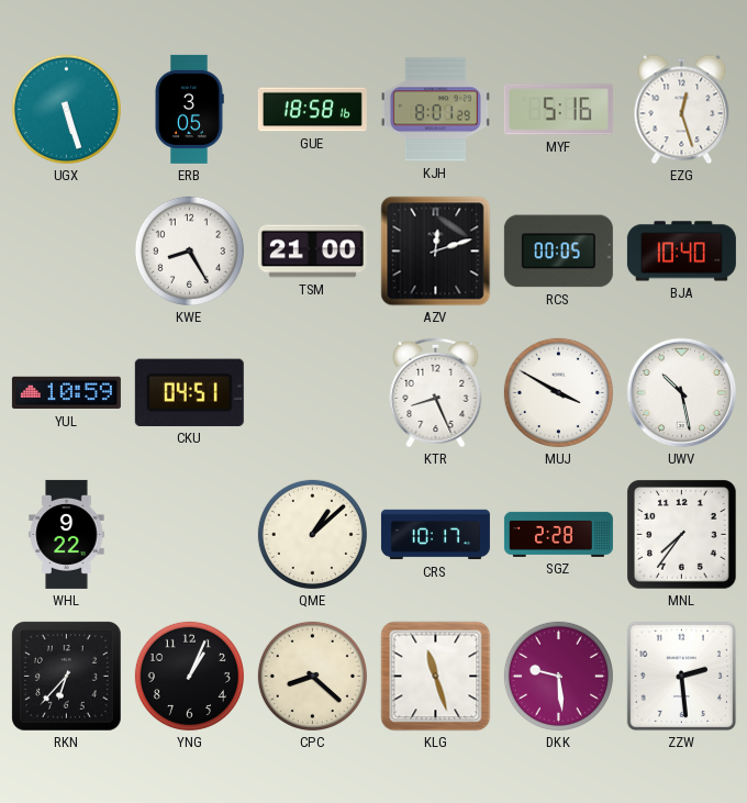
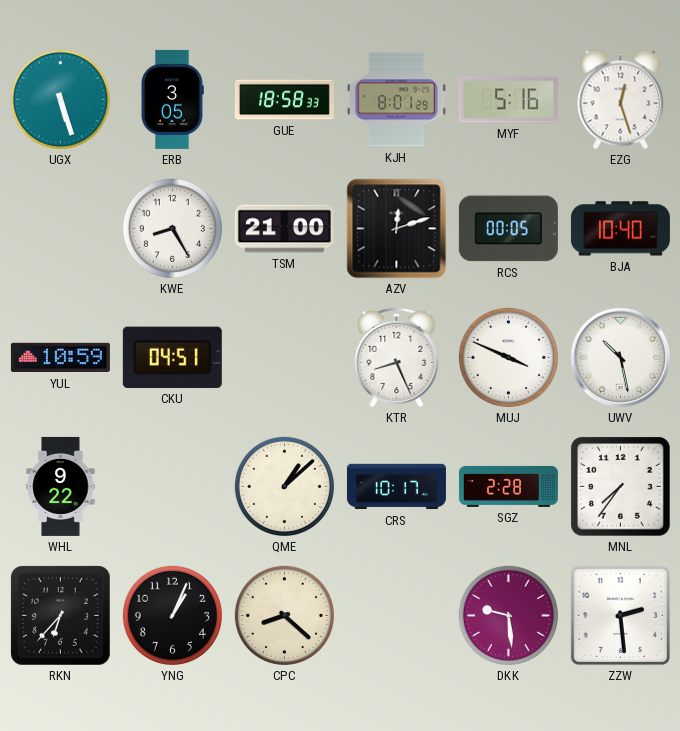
GUE: 18:58:16 -> 18:58:33 (284, 100)
MUJ: 3:50 -> 3:49 (508, 357)
KLG: 11:27 -> none (436, 677)
